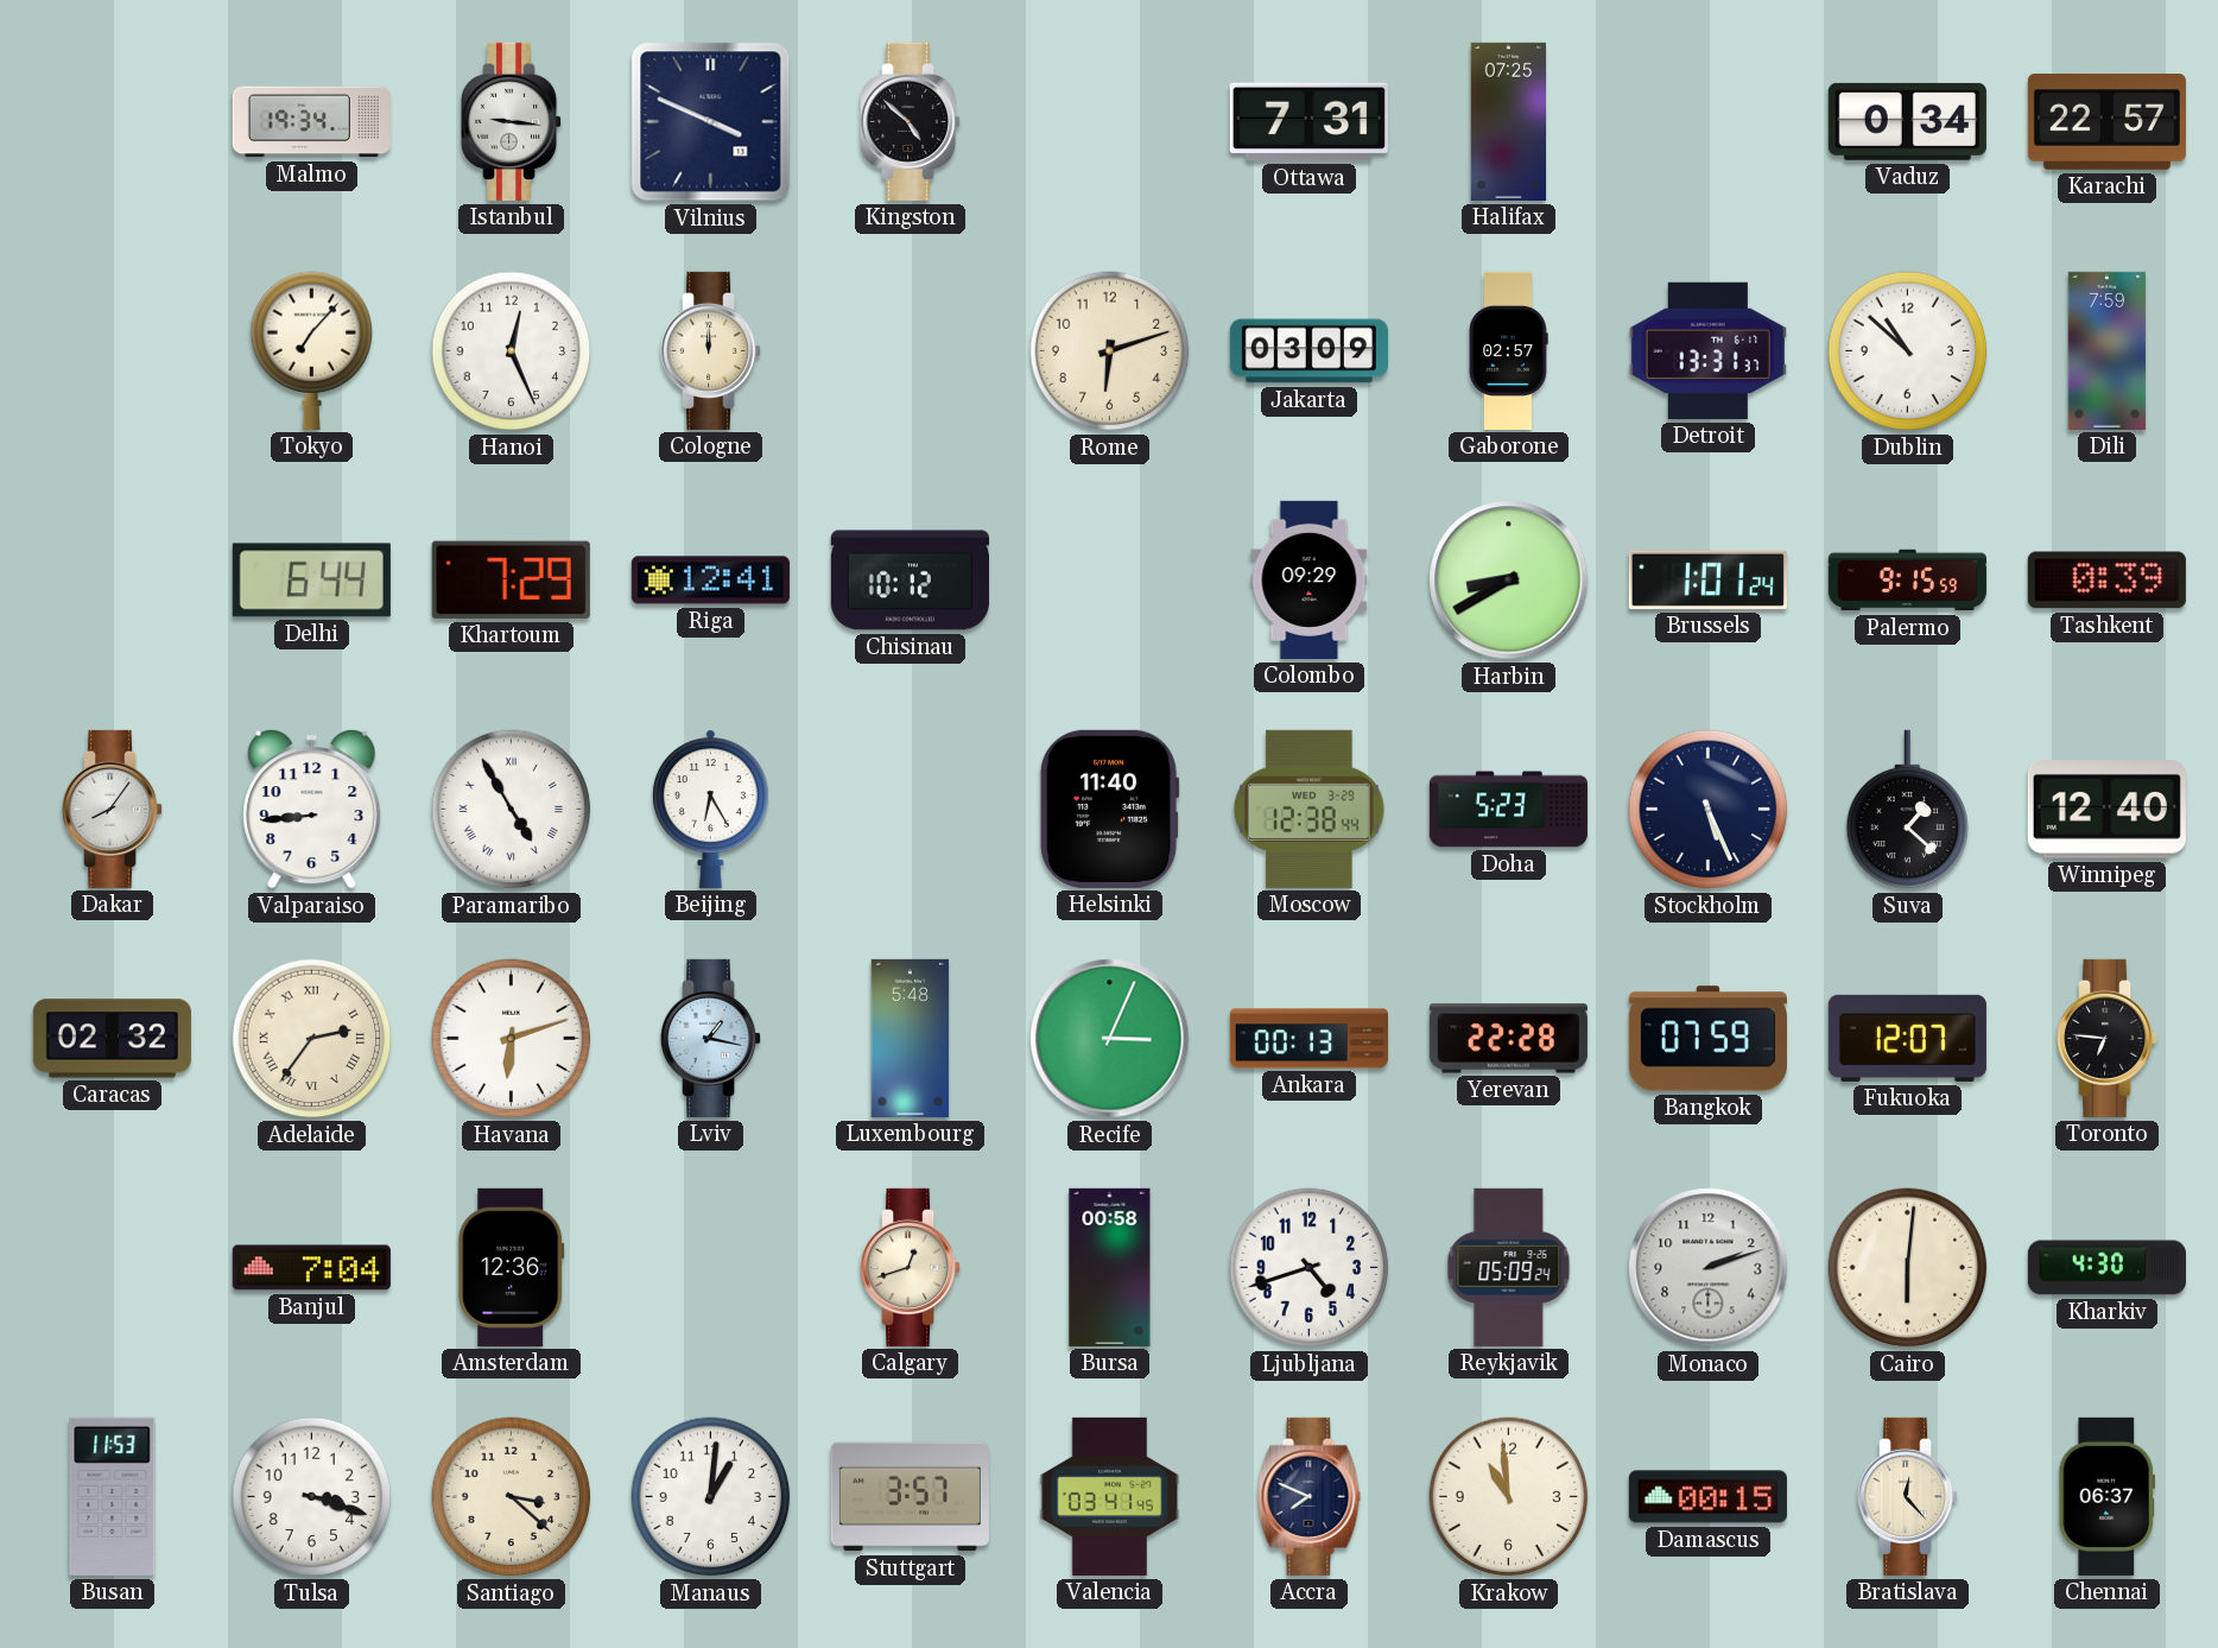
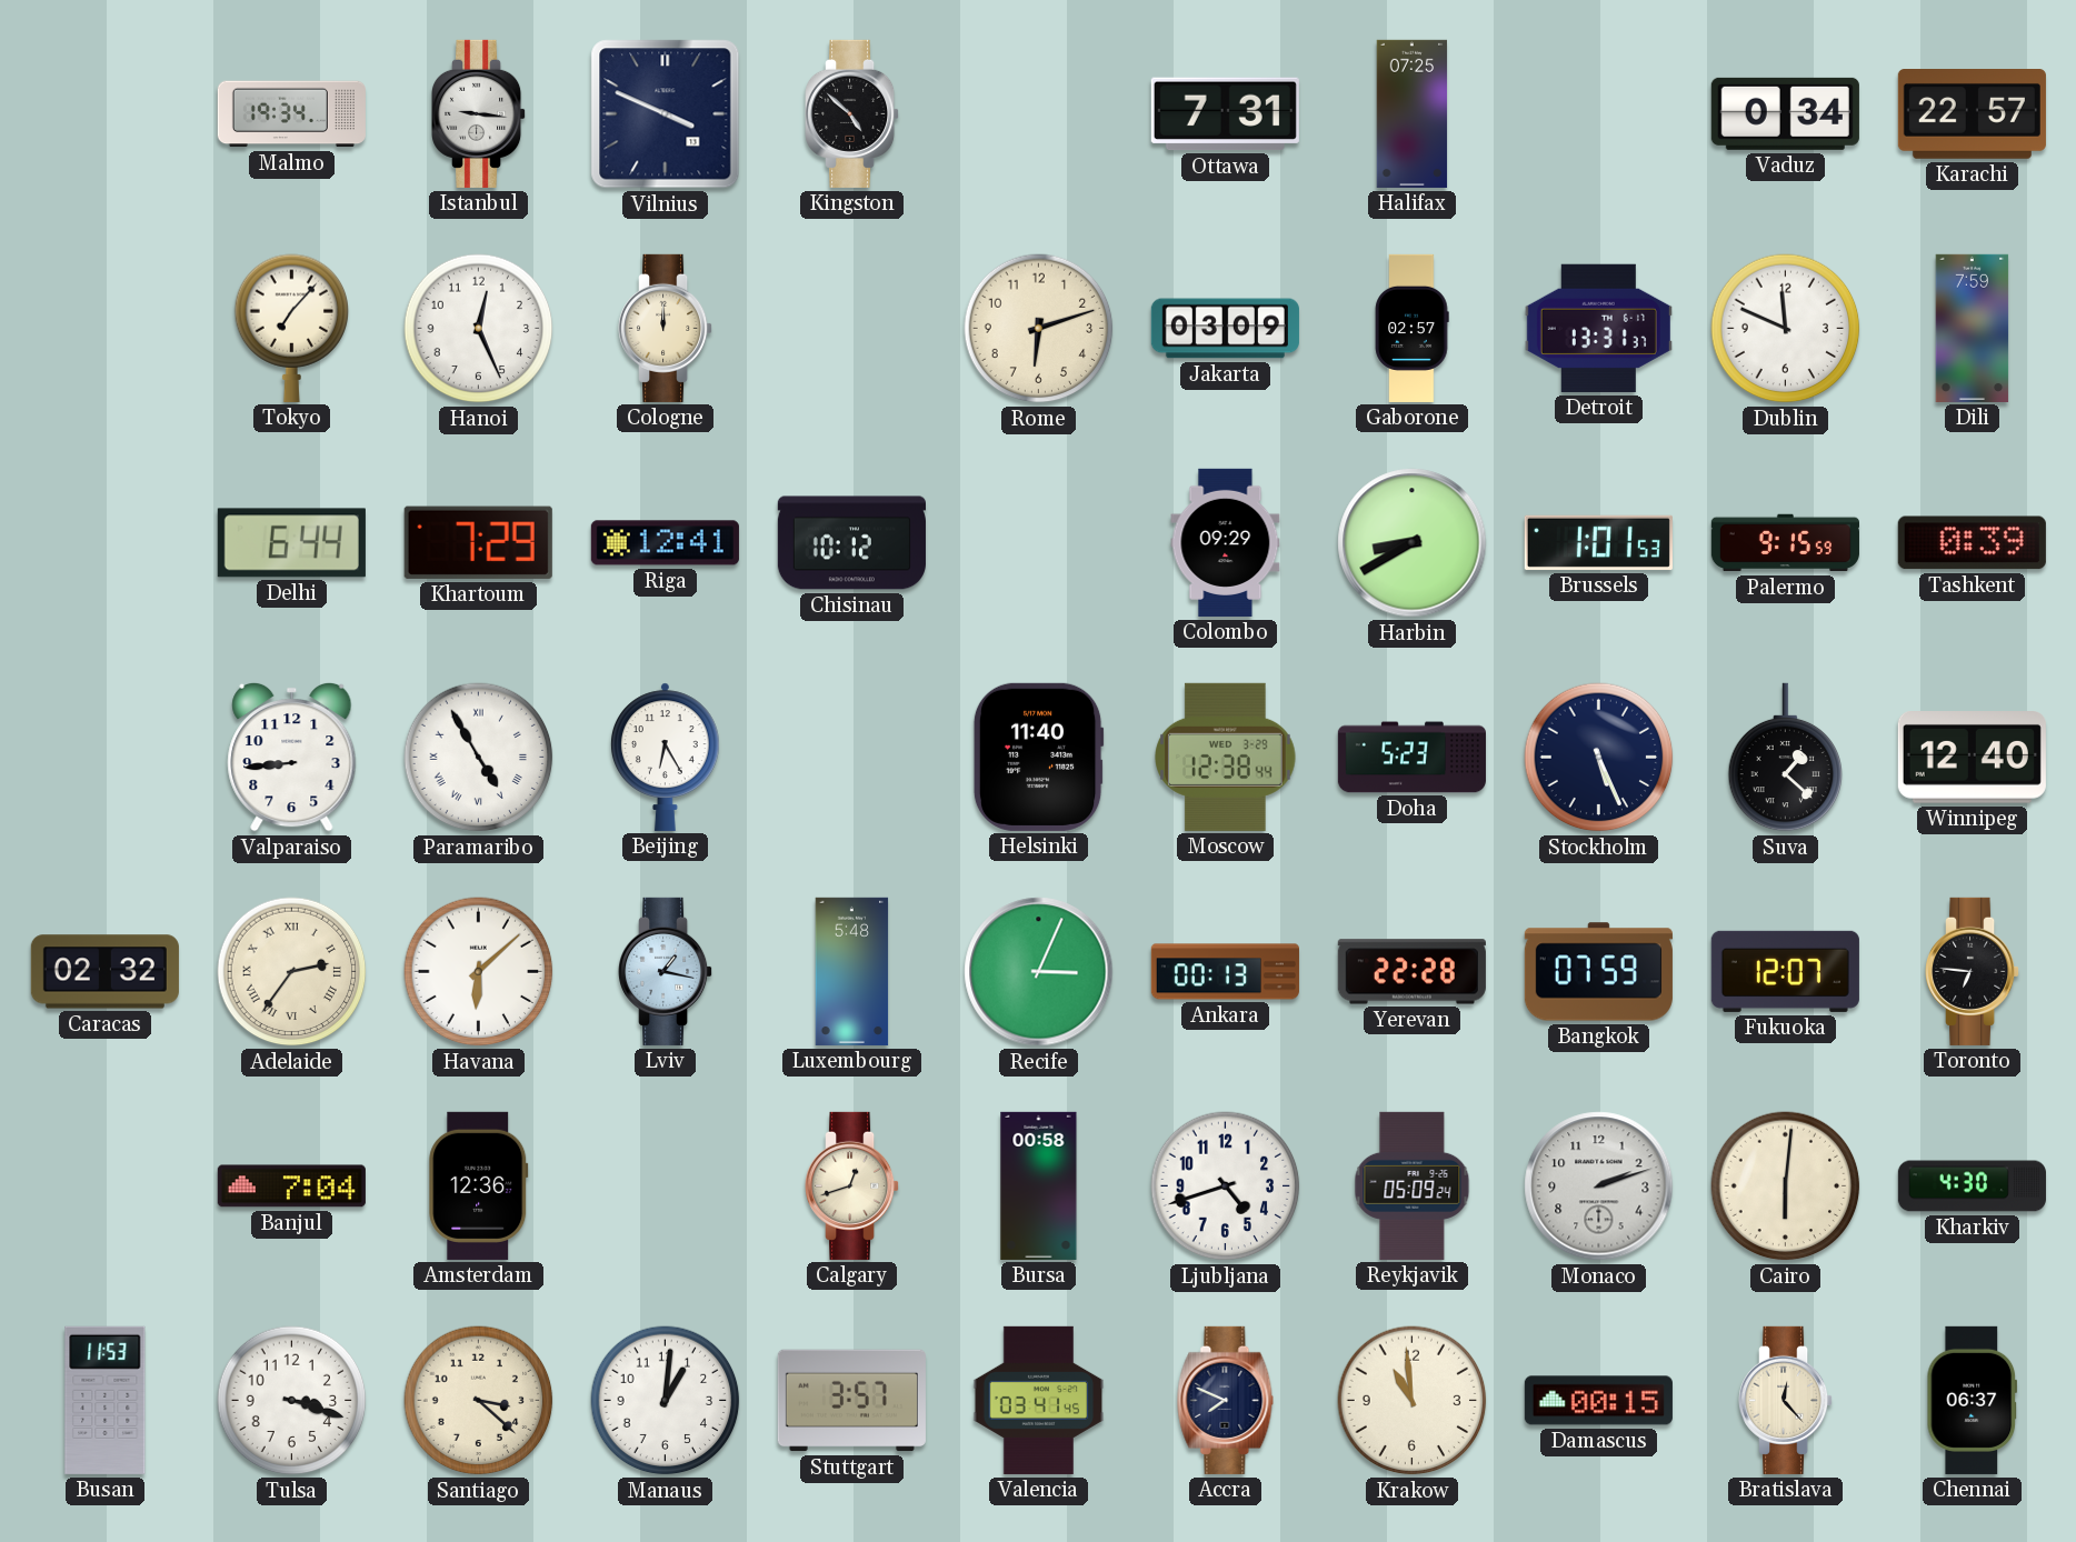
Dublin: 10:52 -> 11:49 (1786, 329)
Brussels: 1:01:24 -> 1:01:53 (1598, 542)
Dakar: 8:06 -> none (114, 809)
Havana: 6:12 -> 6:08 (479, 972)
